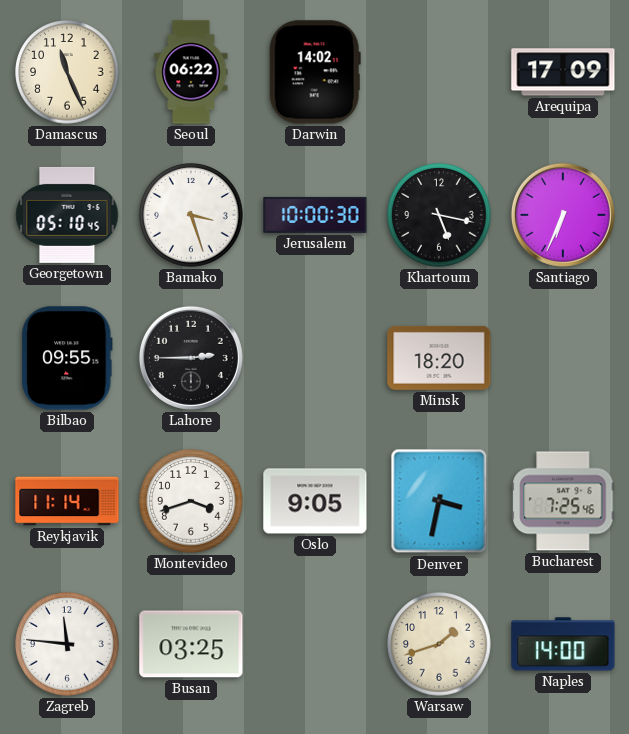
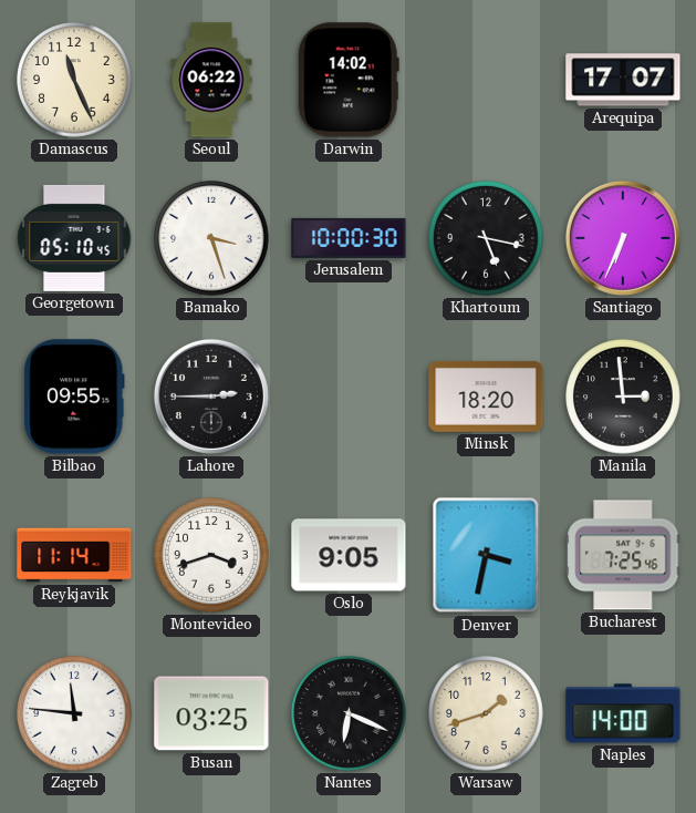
Arequipa: 17:09 -> 17:07 (623, 80)
Manila: none -> 2:59 (623, 397)
Nantes: none -> 6:19 (349, 713)
